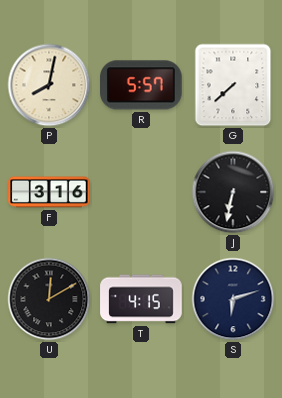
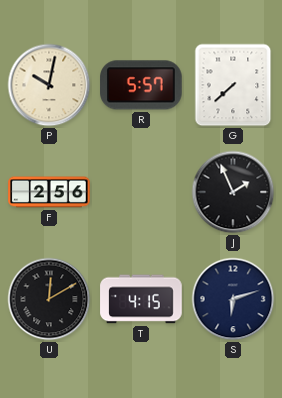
P: 8:02 -> 10:02 (49, 85)
F: 3:16 -> 2:56 (49, 192)
J: 6:32 -> 1:56 (233, 192)
